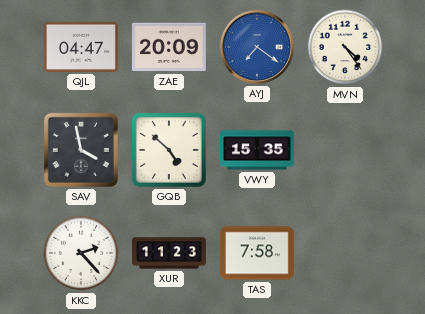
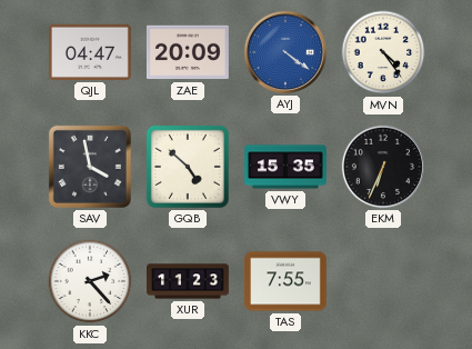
AYJ: 7:21 -> 4:21 (285, 52)
EKM: none -> 6:34 (383, 167)
TAS: 7:58 -> 7:55 (285, 281)
